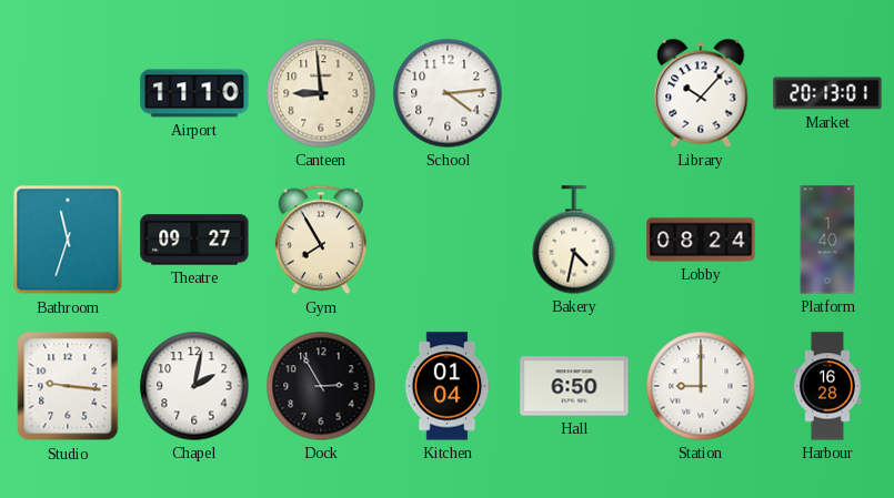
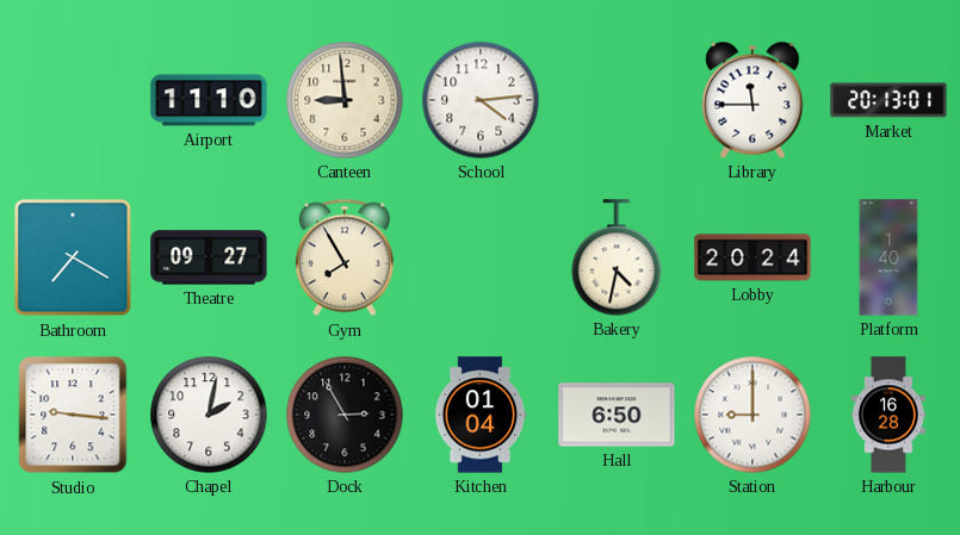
Library: 10:07 -> 11:45 (752, 100)
Bathroom: 11:33 -> 7:20 (73, 257)
Lobby: 08:24 -> 20:24 (752, 257)
